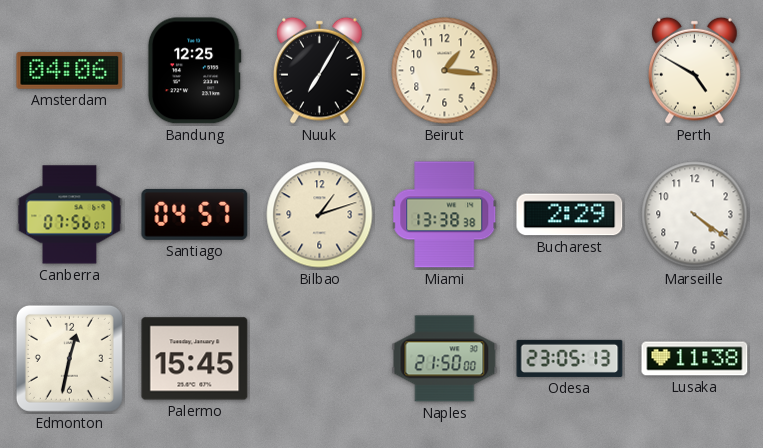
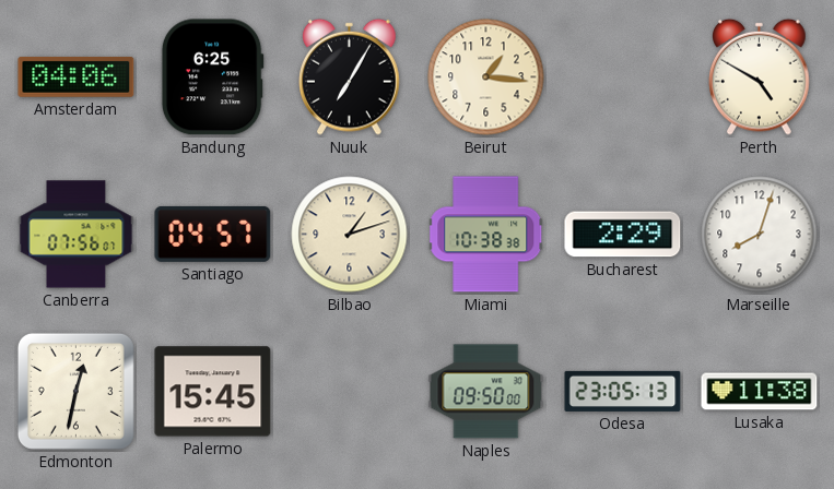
Bandung: 12:25 -> 6:25 (212, 77)
Miami: 13:38 -> 10:38 (486, 235)
Marseille: 4:21 -> 8:03 (760, 235)
Naples: 21:50 -> 09:50 (486, 392)
